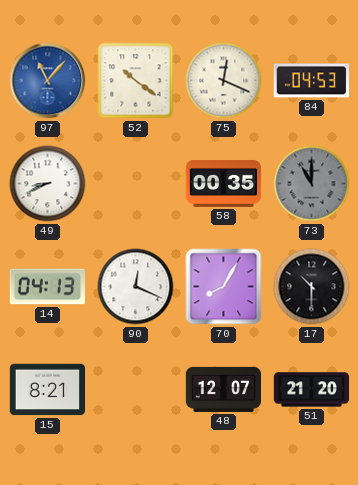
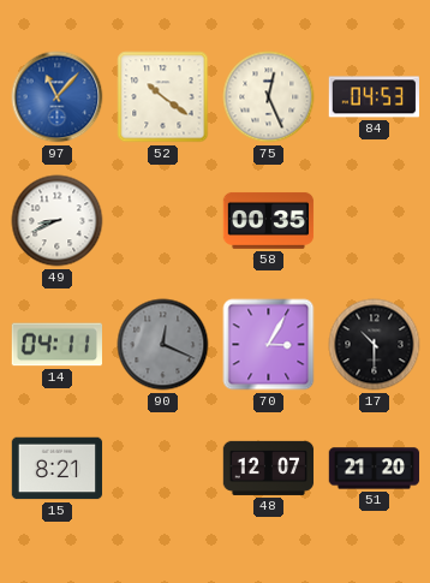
75: 12:19 -> 12:26 (269, 97)
73: 11:00 -> none (312, 184)
14: 04:13 -> 04:11 (56, 345)
90 dial: white -> grey (163, 345)
70: 8:05 -> 3:05 (269, 345)
